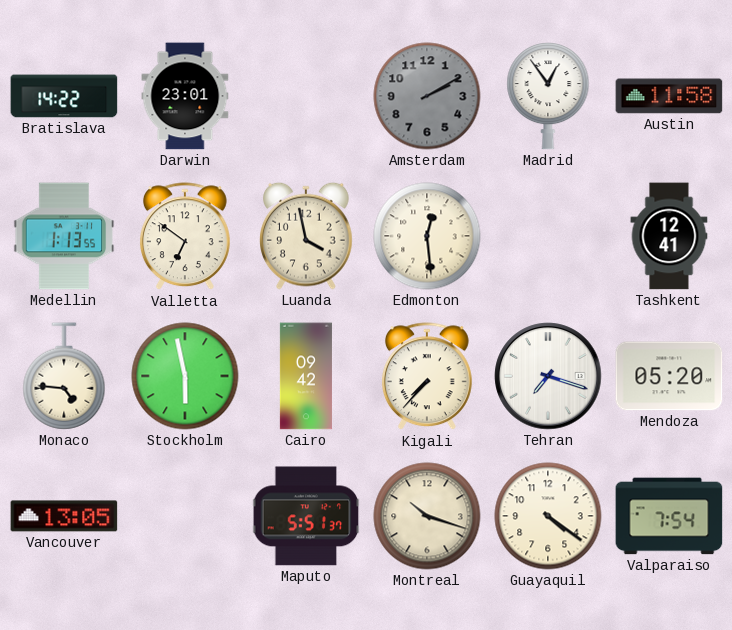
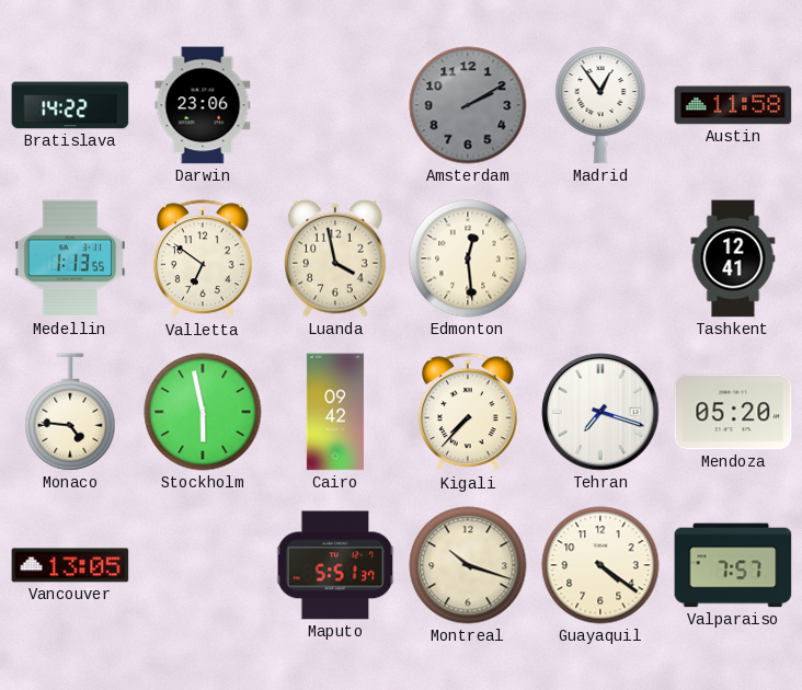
Darwin: 23:01 -> 23:06 (203, 105)
Valparaiso: 7:54 -> 7:57 (733, 565)
